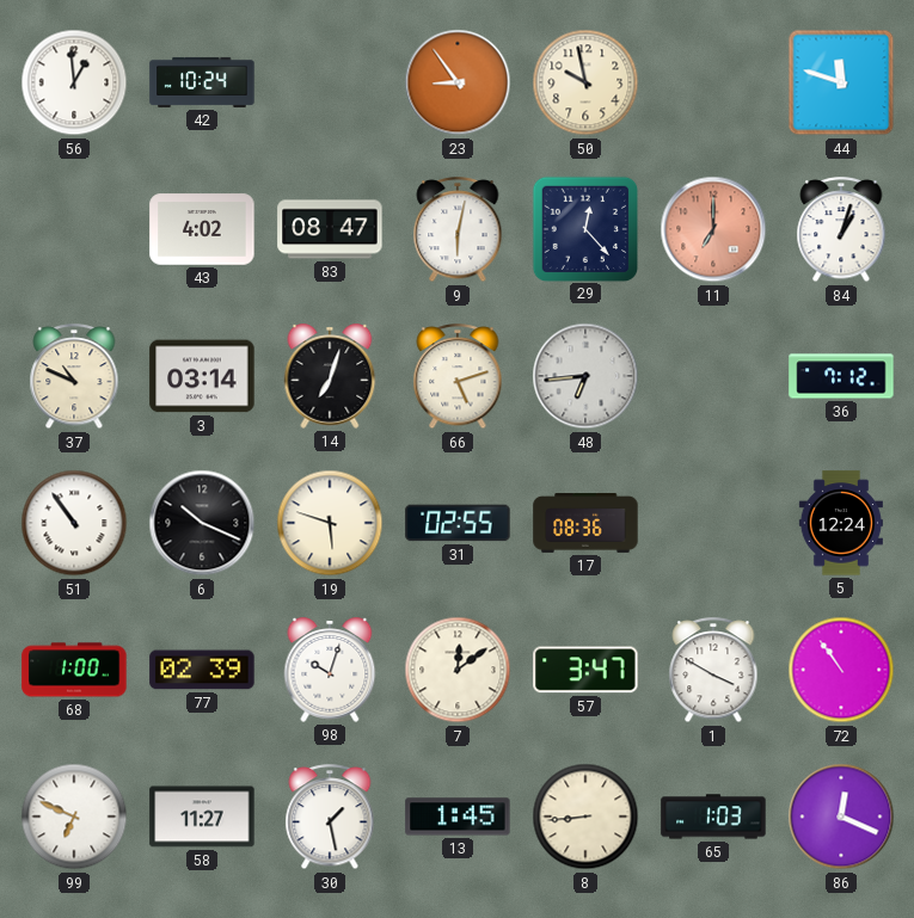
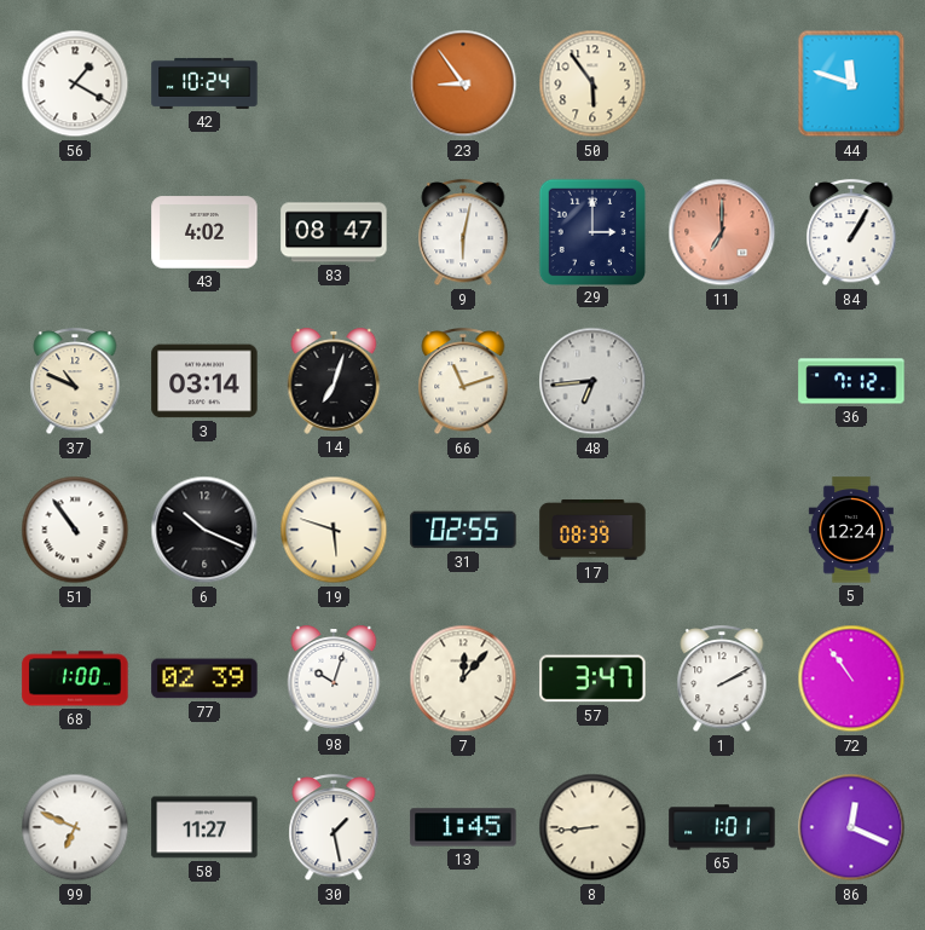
56: 12:59 -> 1:20 (75, 83)
50: 9:58 -> 5:54 (592, 83)
29: 12:23 -> 3:00 (591, 231)
84: 1:03 -> 1:05 (851, 233)
66: 5:12 -> 11:12 (463, 382)
17: 08:36 -> 08:39 (592, 531)
7: 12:09 -> 12:07 (463, 678)
1: 3:50 -> 2:10 (722, 680)
65: 1:03 -> 1:01 (722, 827)
